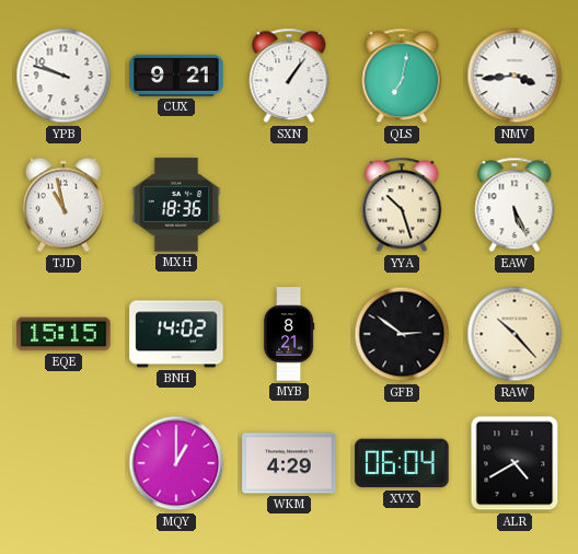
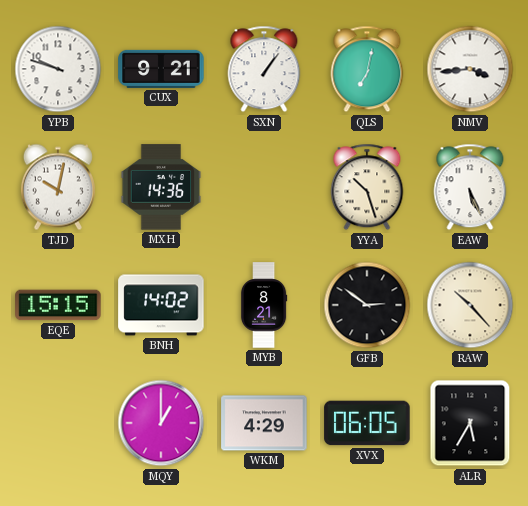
TJD: 10:58 -> 10:02 (58, 187)
MXH: 18:36 -> 14:36 (161, 187)
XVX: 06:04 -> 06:05 (367, 423)
ALR: 4:40 -> 5:35 (470, 423)
